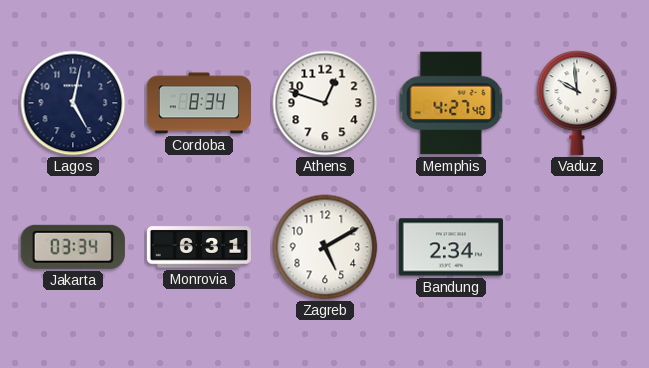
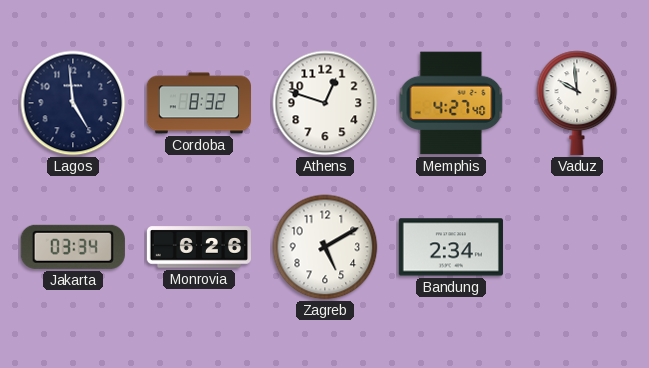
Lagos: 5:02 -> 4:59 (73, 103)
Cordoba: 8:34 -> 8:32 (198, 103)
Monrovia: 6:31 -> 6:26 (198, 247)
